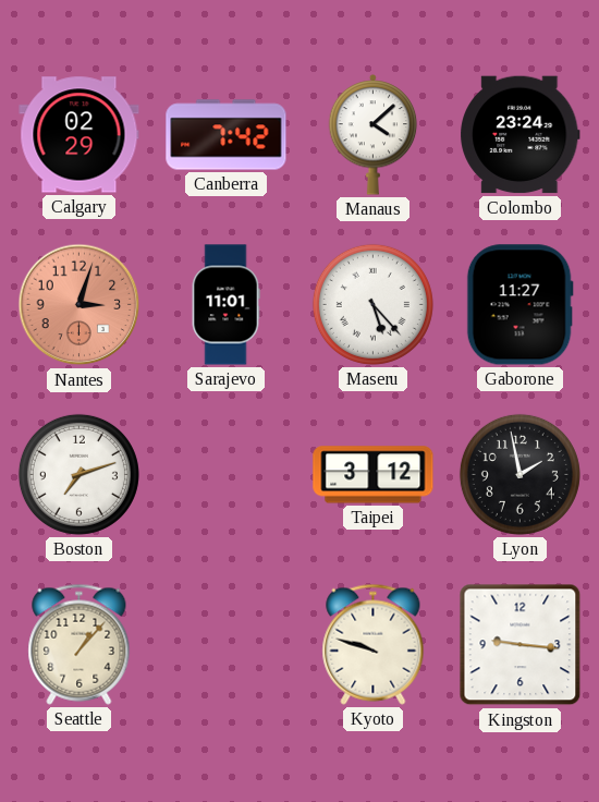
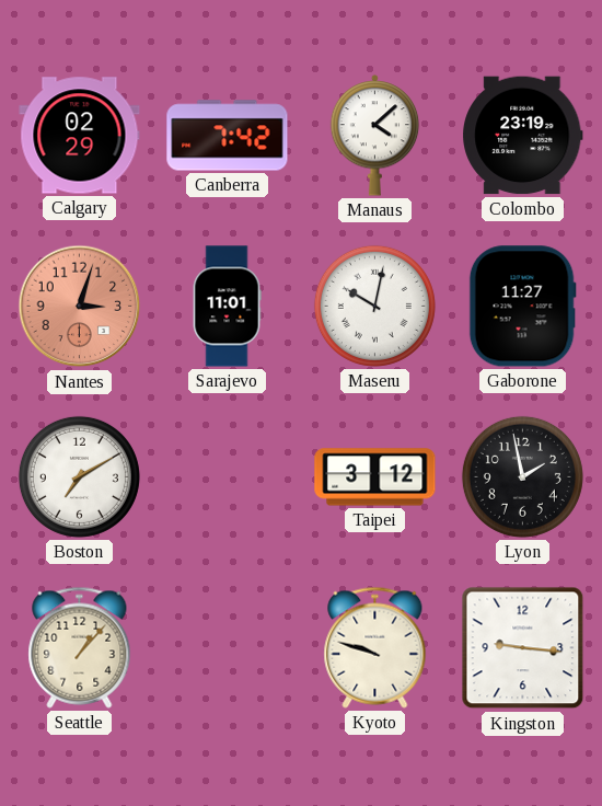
Colombo: 23:24 -> 23:19 (523, 136)
Maseru: 5:23 -> 10:02 (374, 306)
Boston: 7:12 -> 7:10 (79, 476)
